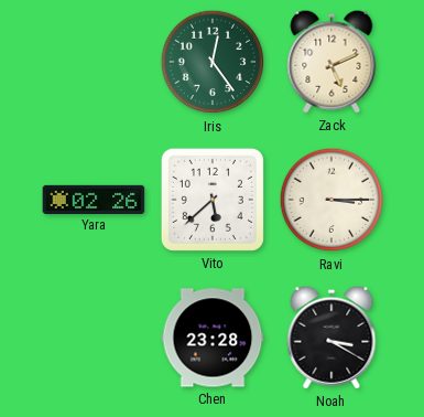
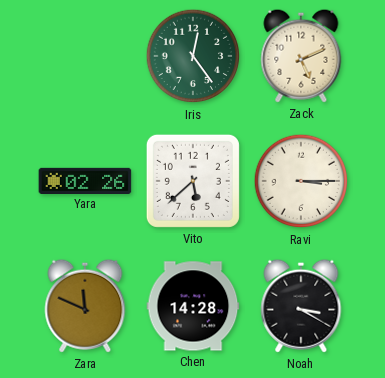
Zara: none -> 11:49 (85, 306)
Chen: 23:28 -> 14:28 (193, 306)
